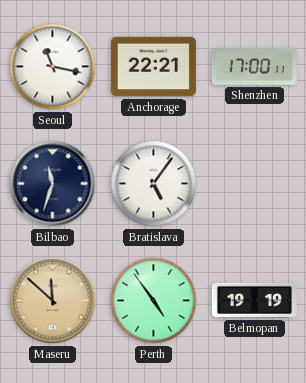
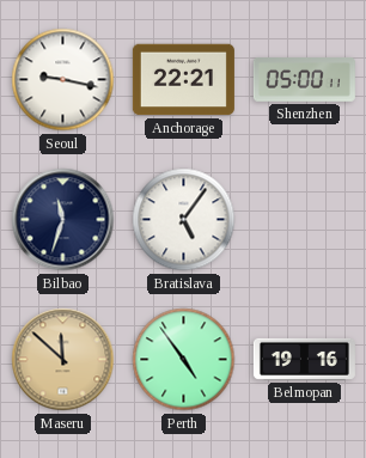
Seoul: 11:17 -> 9:17 (63, 80)
Shenzhen: 17:00 -> 05:00 (304, 80)
Belmopan: 19:19 -> 19:16 (304, 359)
